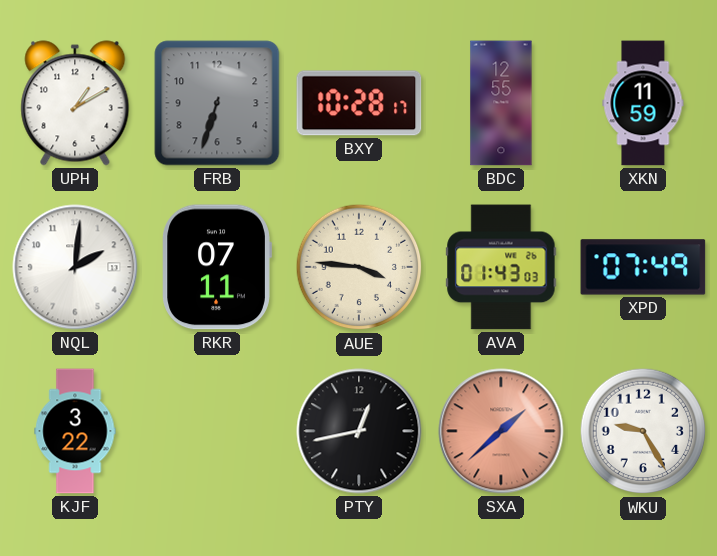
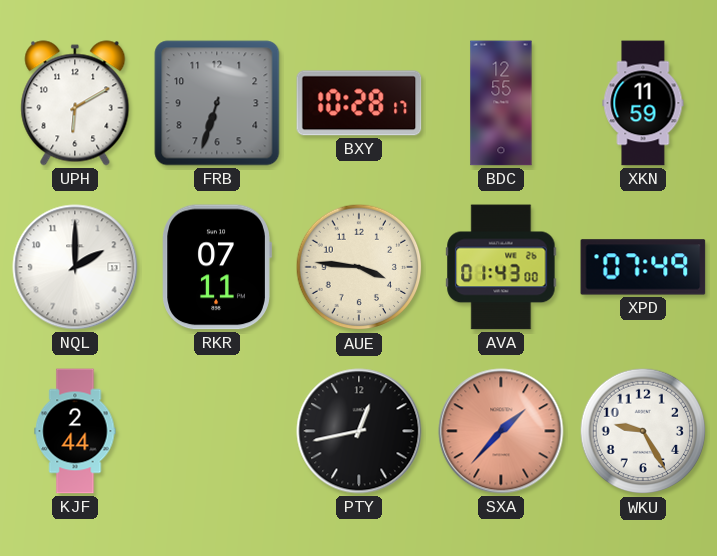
UPH: 1:10 -> 6:10 (75, 103)
NQL: 2:01 -> 2:00 (75, 267)
AVA: 01:43:03 -> 01:43:00 (501, 267)
KJF: 3:22 -> 2:44 (75, 431)
SXA: 1:38 -> 1:37 (501, 431)
